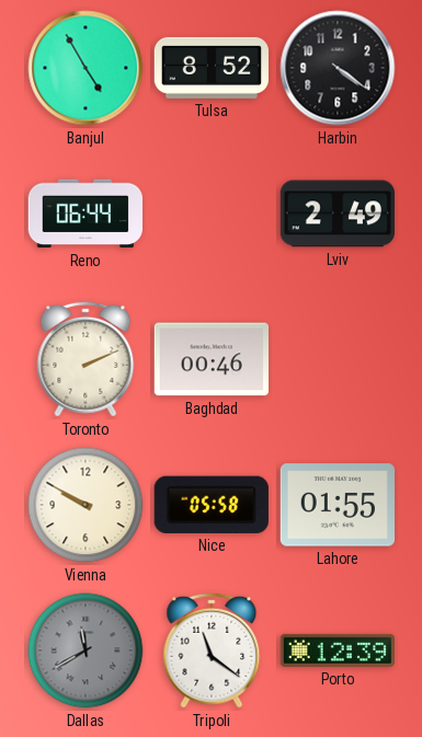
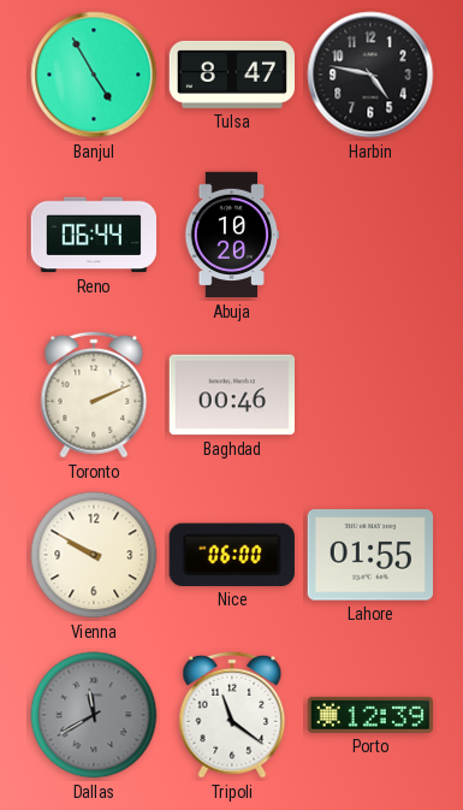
Tulsa: 8:52 -> 8:47 (232, 75)
Harbin: 4:21 -> 4:47 (370, 75)
Abuja: none -> 10:20 (232, 235)
Lviv: 2:49 -> none (337, 214)
Nice: 05:58 -> 06:00 (232, 555)
